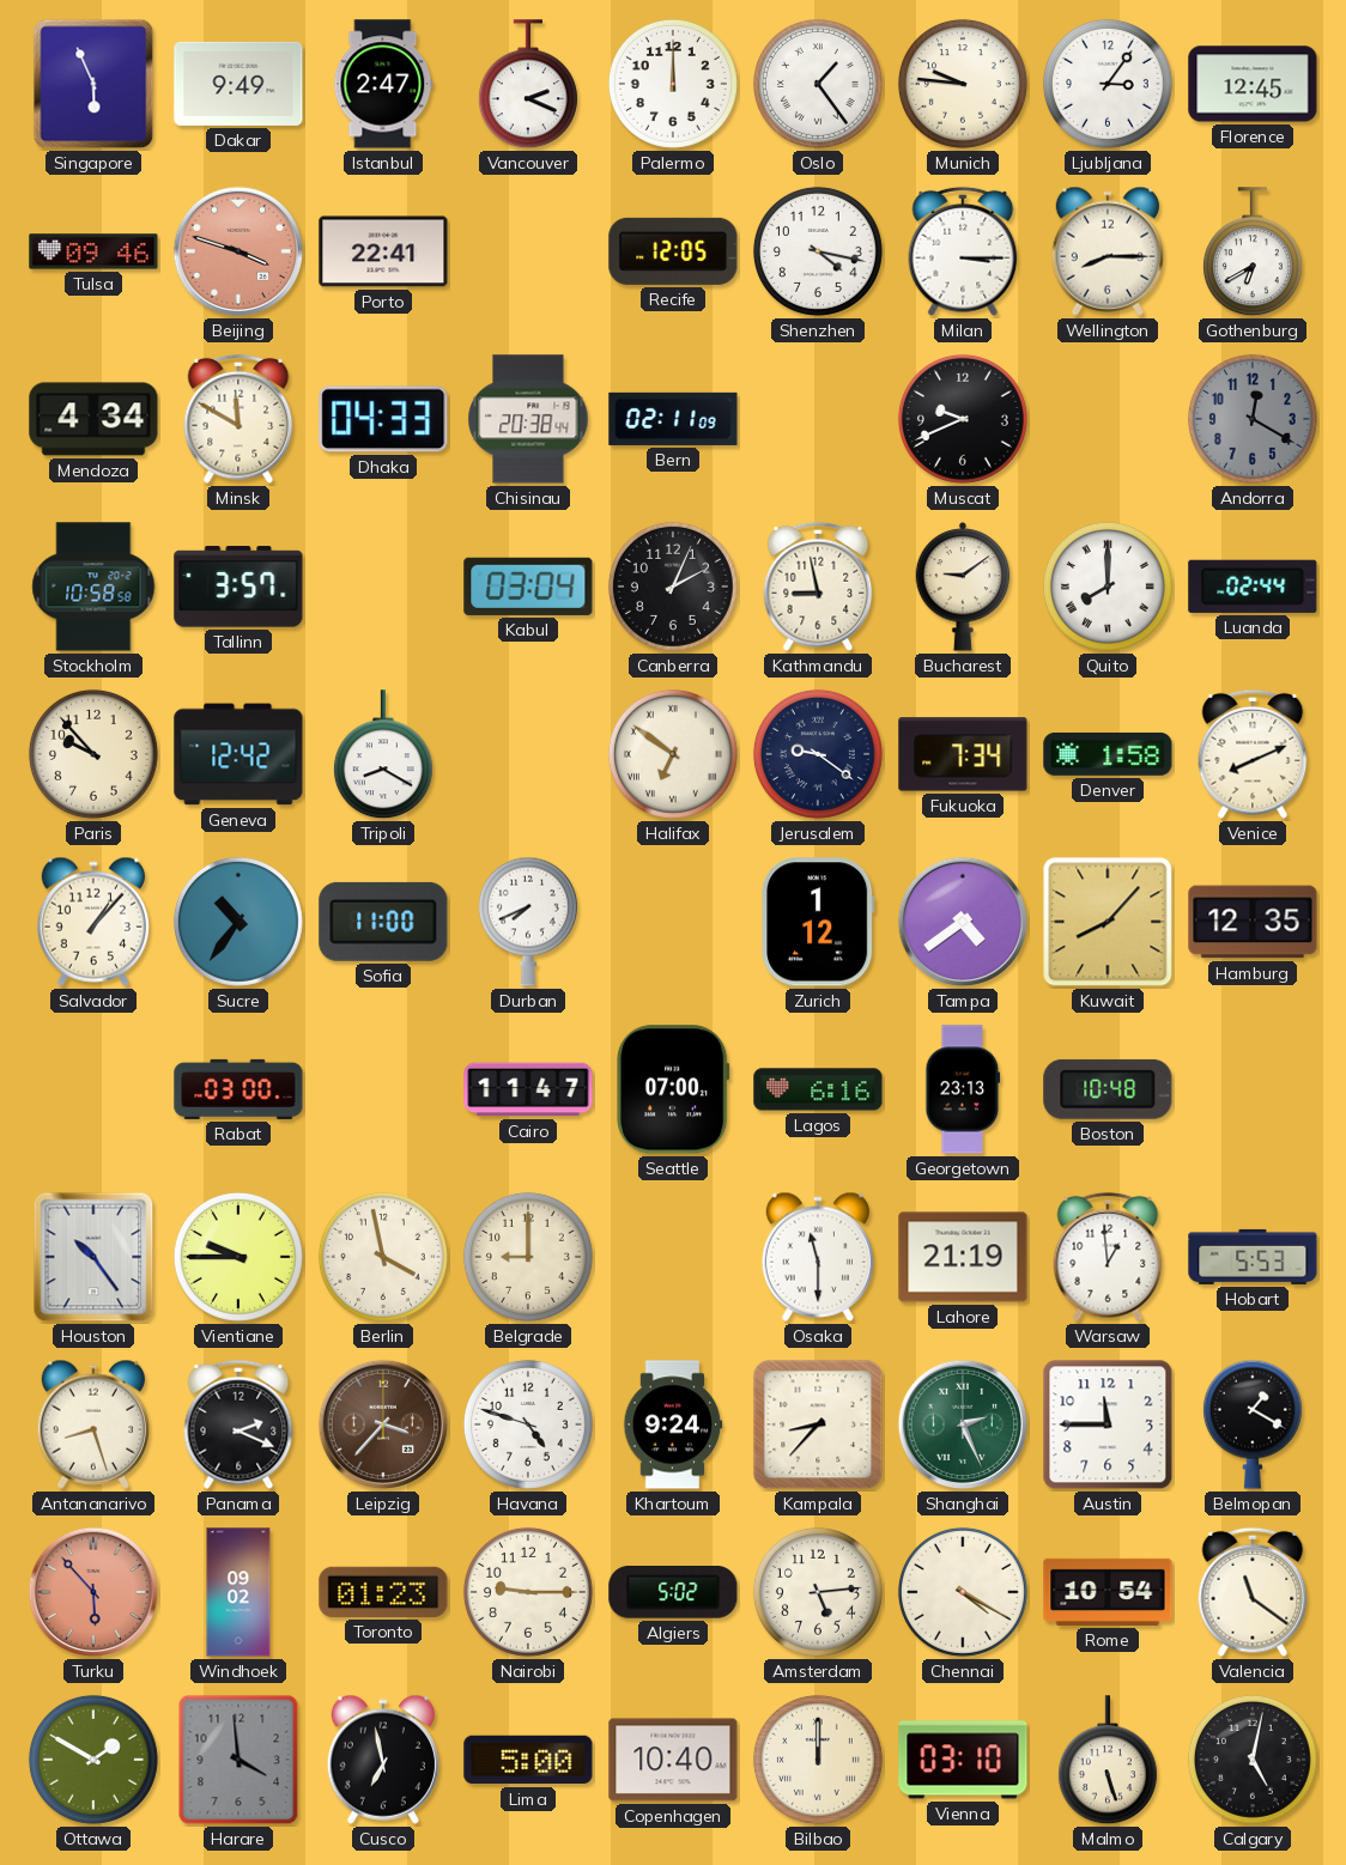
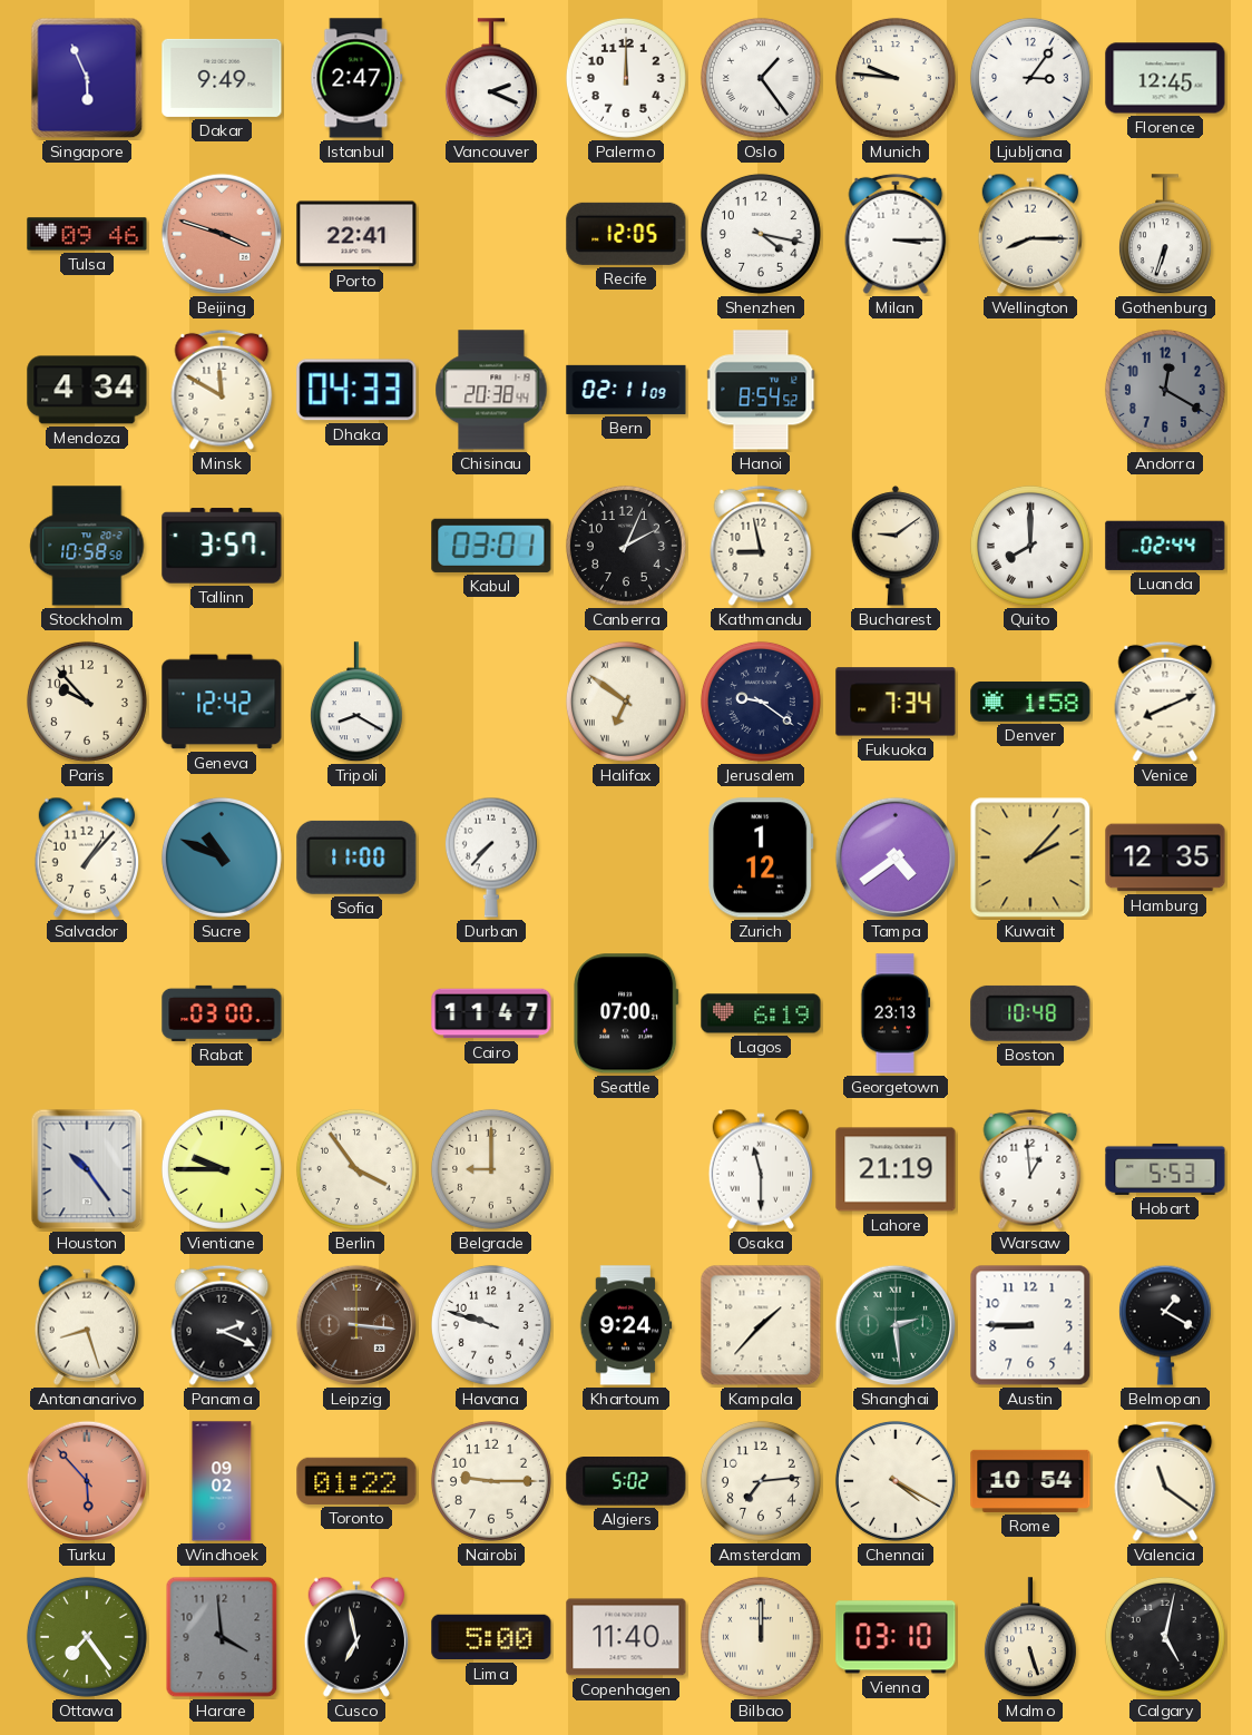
Gothenburg: 6:40 -> 6:33 (1165, 235)
Hanoi: none -> 8:54 (761, 390)
Muscat: 9:41 -> none (963, 419)
Kabul: 03:04 -> 03:01 (491, 546)
Sucre: 10:36 -> 10:49 (222, 857)
Durban: 7:41 -> 7:37 (491, 857)
Kuwait: 8:07 -> 2:07 (1030, 857)
Lagos: 6:16 -> 6:19 (761, 1013)
Berlin: 3:58 -> 3:54 (356, 1169)
Leipzig: 3:37 -> 3:16 (356, 1325)
Havana: 4:48 -> 9:48 (491, 1325)
Kampala: 8:37 -> 1:37 (761, 1325)
Shanghai: 2:26 -> 2:29 (896, 1325)
Austin: 11:45 -> 8:45 (1030, 1325)
Toronto: 01:23 -> 01:22 (356, 1481)
Amsterdam: 5:14 -> 7:14 (761, 1481)
Ottawa: 1:50 -> 7:24 (87, 1637)
Copenhagen: 10:40 -> 11:40 (626, 1637)
